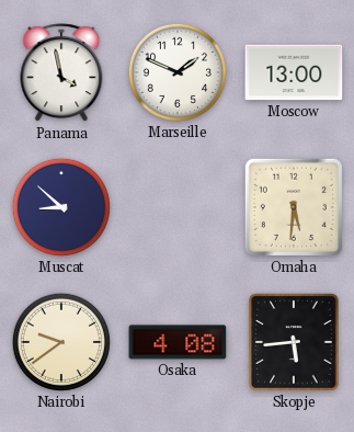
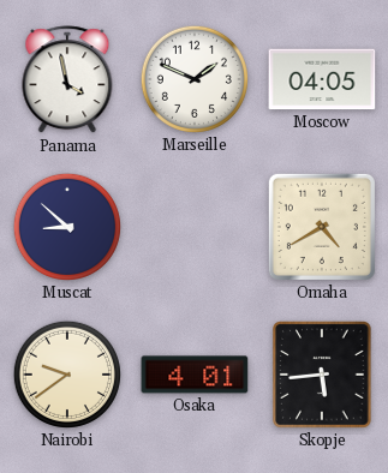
Moscow: 13:00 -> 04:05 (322, 79)
Omaha: 5:31 -> 4:40 (322, 227)
Osaka: 4:08 -> 4:01 (195, 375)
